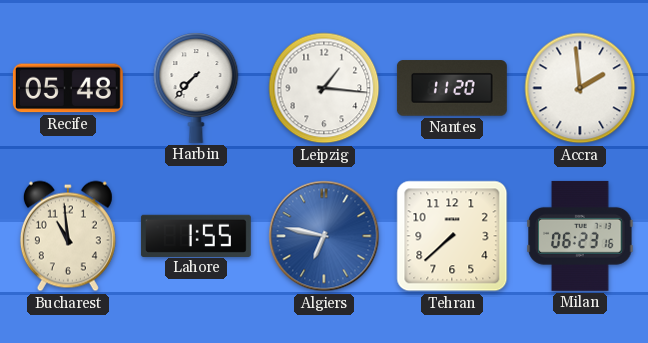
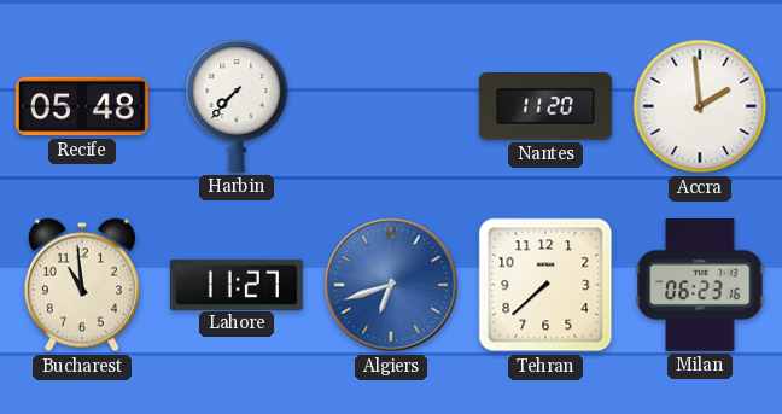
Leipzig: 1:16 -> none (324, 88)
Lahore: 1:55 -> 11:27 (237, 284)
Algiers: 6:47 -> 6:42 (391, 285)
